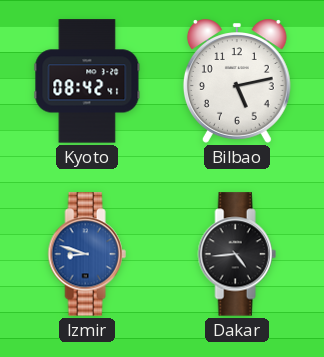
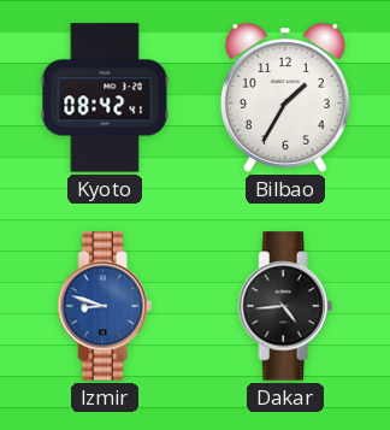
Bilbao: 5:13 -> 1:35 (285, 98)
